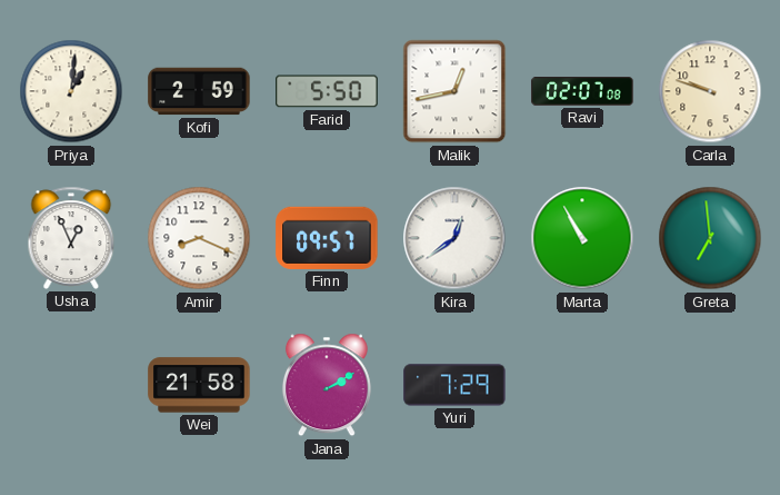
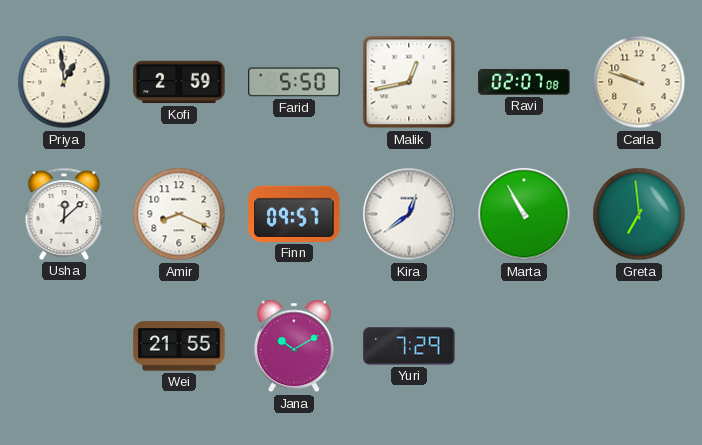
Priya: 1:01 -> 12:59 (64, 82)
Usha: 12:56 -> 12:08 (64, 214)
Wei: 21:58 -> 21:55 (179, 346)
Jana: 2:10 -> 10:10 (294, 346)
